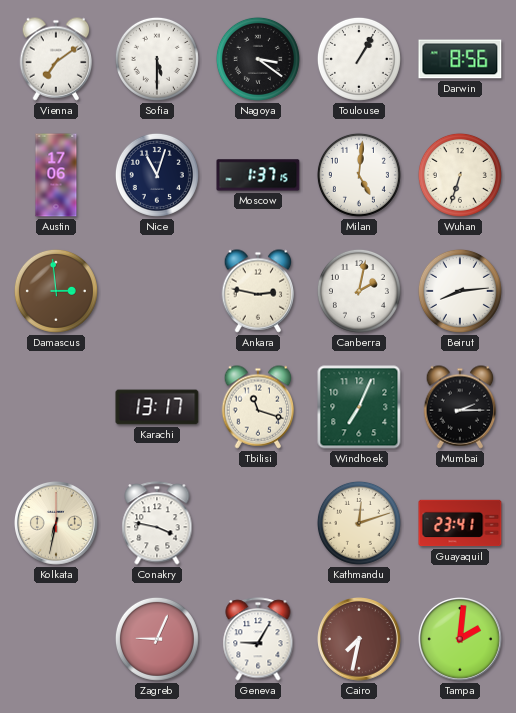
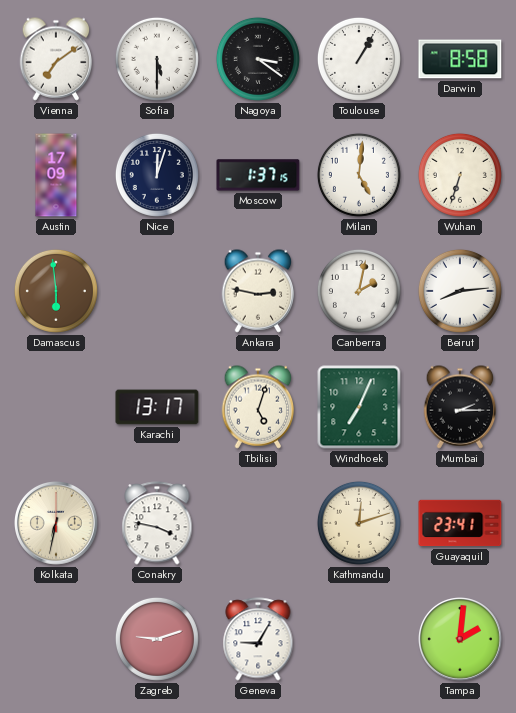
Darwin: 8:56 -> 8:58 (460, 59)
Austin: 17:06 -> 17:09 (56, 175)
Nice: 11:03 -> 12:03 (157, 175)
Damascus: 2:59 -> 5:59 (56, 291)
Tbilisi: 11:18 -> 5:03 (258, 407)
Zagreb: 9:04 -> 9:12 (157, 639)
Cairo: 7:32 -> none (360, 640)
